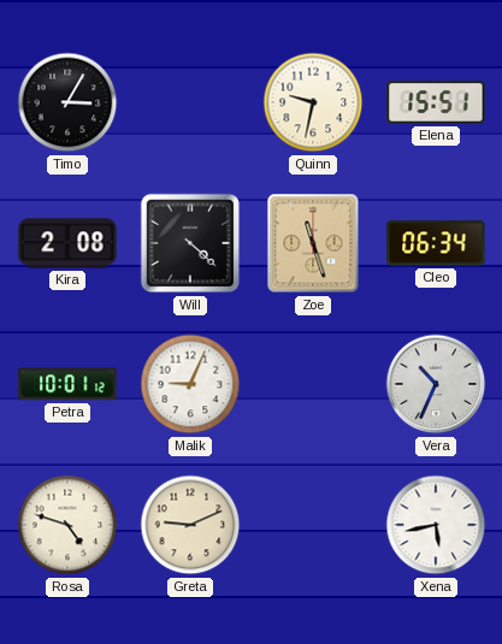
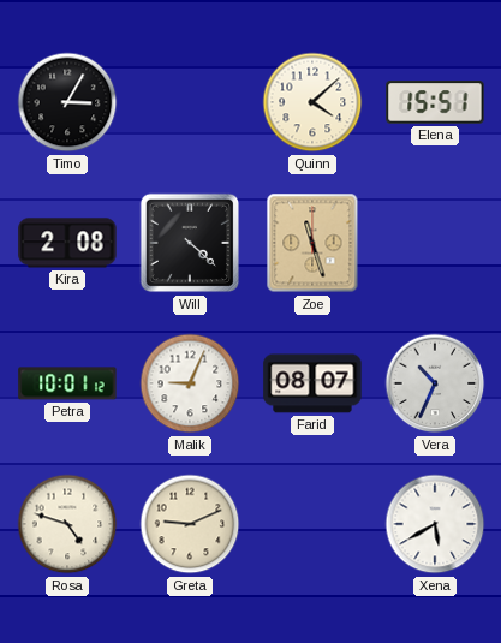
Quinn: 9:32 -> 4:08 (312, 102)
Cleo: 06:34 -> none (436, 243)
Farid: none -> 08:07 (312, 383)
Xena: 5:43 -> 5:40 (435, 524)
